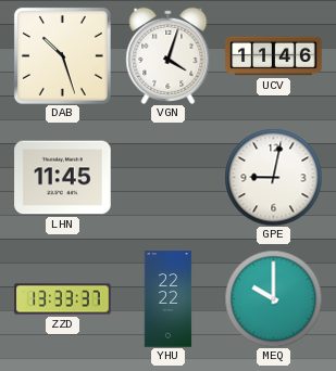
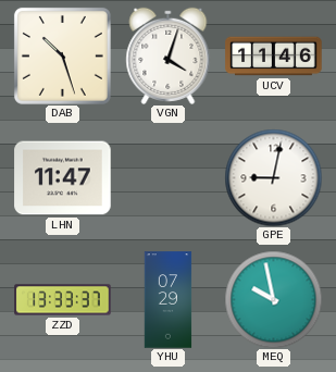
LHN: 11:45 -> 11:47 (63, 178)
YHU: 22:22 -> 07:29 (169, 300)
MEQ: 10:00 -> 9:58 (273, 299)
